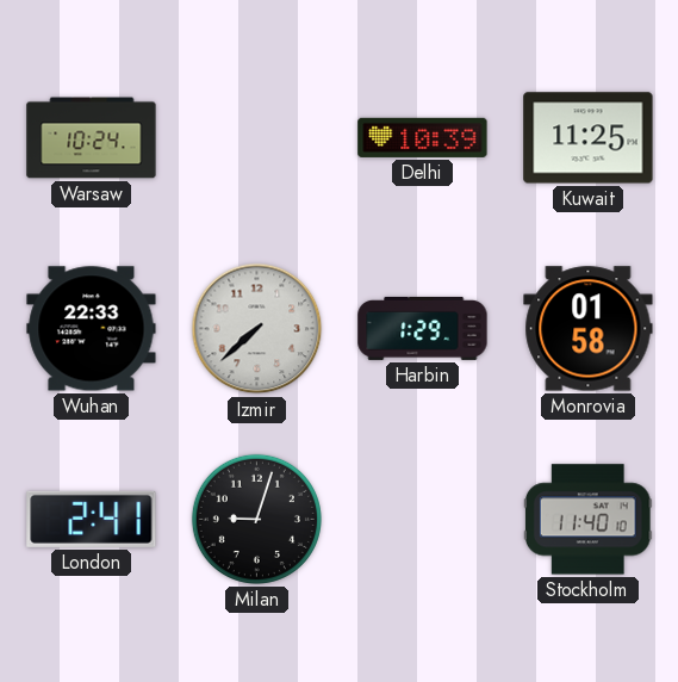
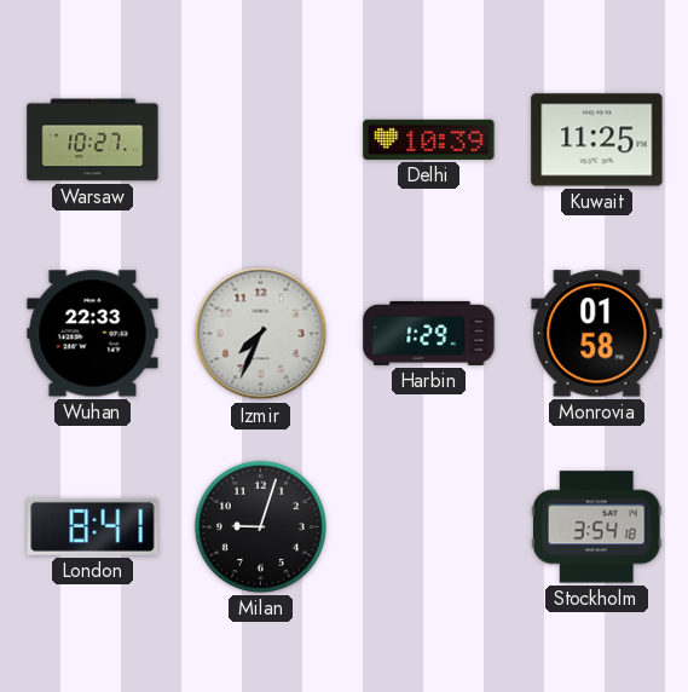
Warsaw: 10:24 -> 10:27 (93, 140)
Izmir: 7:38 -> 7:34 (261, 334)
London: 2:41 -> 8:41 (93, 526)
Stockholm: 11:40 -> 3:54 (596, 527)
